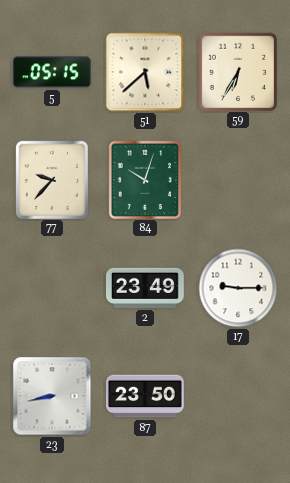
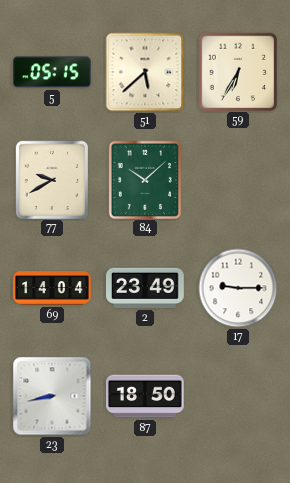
77: 9:37 -> 9:40 (51, 179)
84: 10:03 -> 10:08 (144, 179)
69: none -> 14:04 (52, 288)
87: 23:50 -> 18:50 (146, 396)
